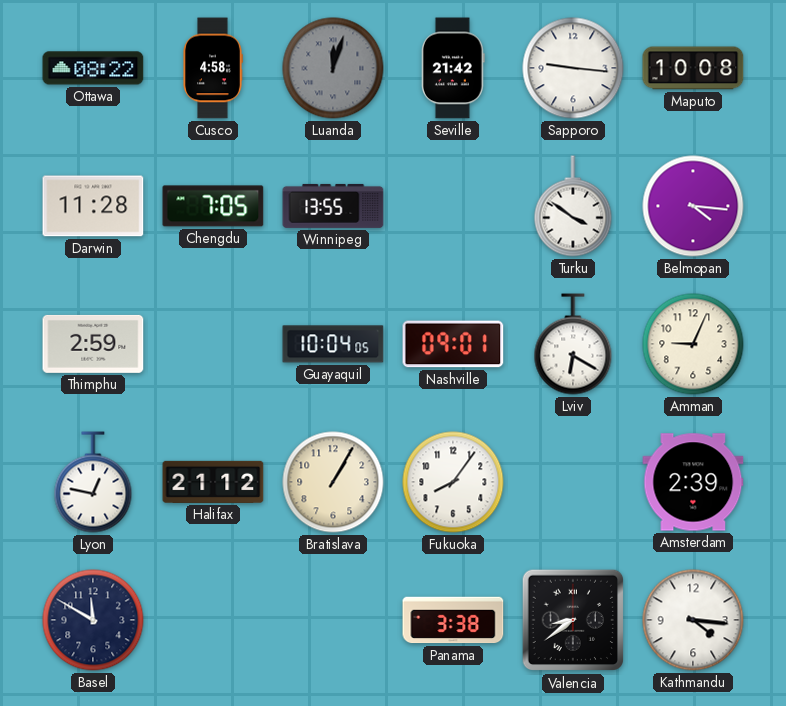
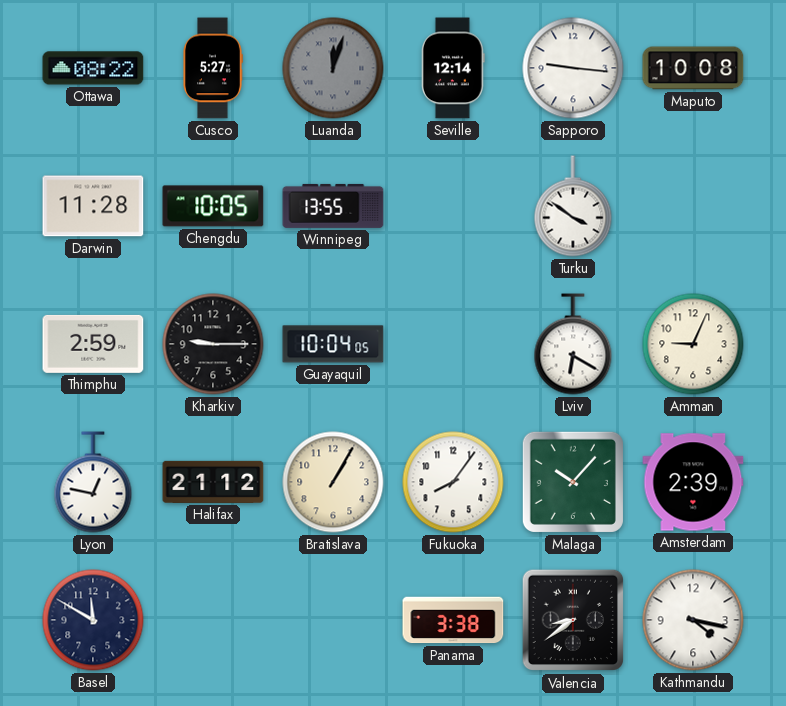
Cusco: 4:58 -> 5:27 (213, 68)
Seville: 21:42 -> 12:14 (453, 68)
Chengdu: 7:05 -> 10:05 (213, 206)
Belmopan: 4:16 -> none (693, 206)
Kharkiv: none -> 9:15 (213, 344)
Nashville: 09:01 -> none (453, 344)
Malaga: none -> 10:07 (573, 482)
Kathmandu: 4:16 -> 4:17 (693, 620)
